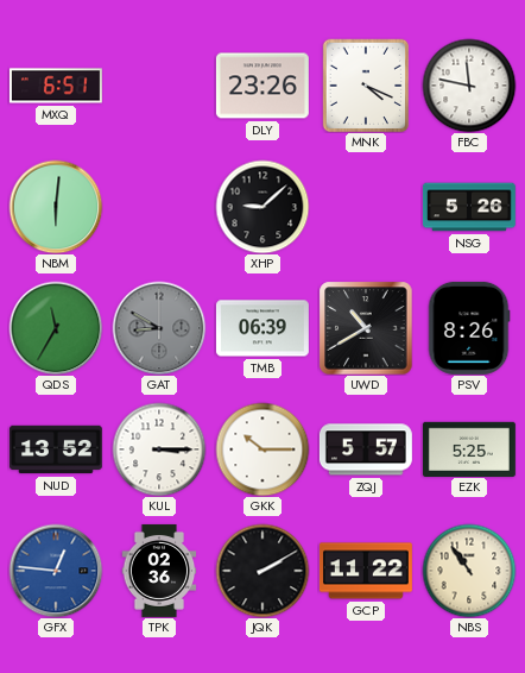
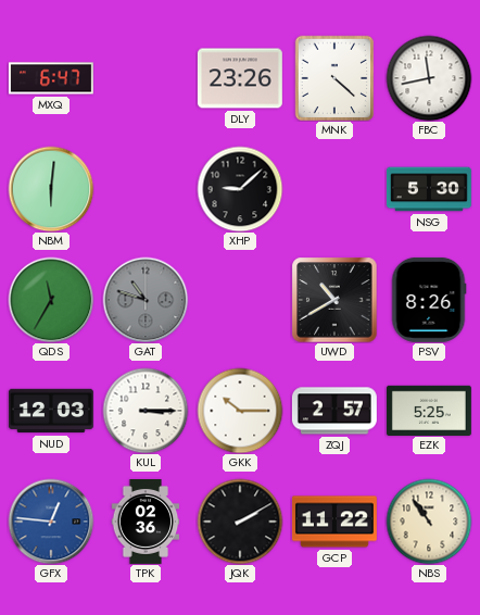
MXQ: 6:51 -> 6:47 (51, 78)
MNK: 4:19 -> 4:22 (334, 78)
FBC: 11:47 -> 11:43 (429, 78)
NSG: 5:26 -> 5:30 (429, 189)
GAT: 8:50 -> 10:48 (146, 300)
TMB: 06:39 -> none (262, 328)
NUD: 13:52 -> 12:03 (51, 411)
ZQJ: 5:57 -> 2:57 (334, 411)
